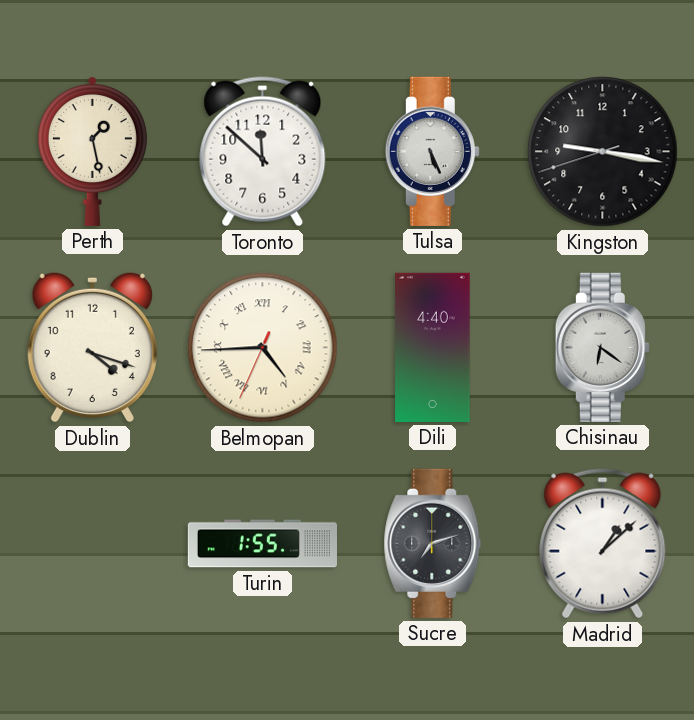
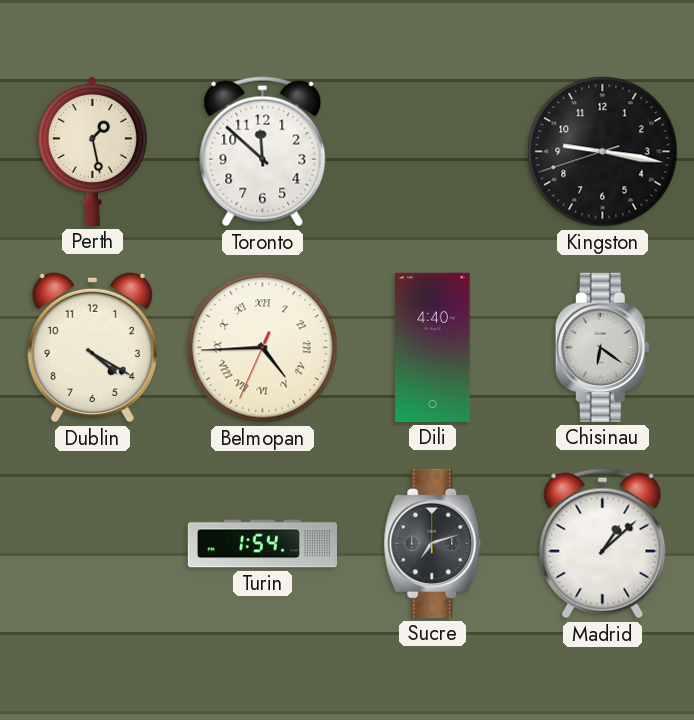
Tulsa: 5:26 -> none (432, 151)
Dublin: 4:18 -> 4:20 (92, 347)
Turin: 1:55 -> 1:54 (262, 544)
